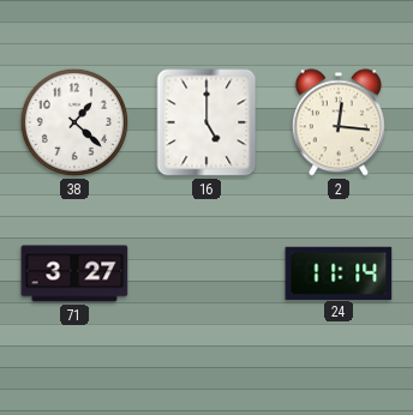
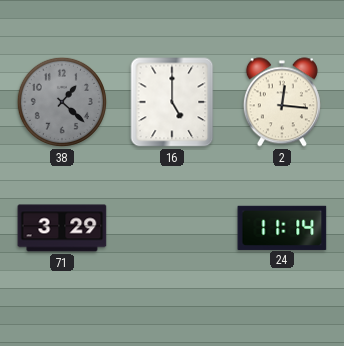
38 dial: white -> grey (62, 102)
71: 3:27 -> 3:29 (62, 228)
